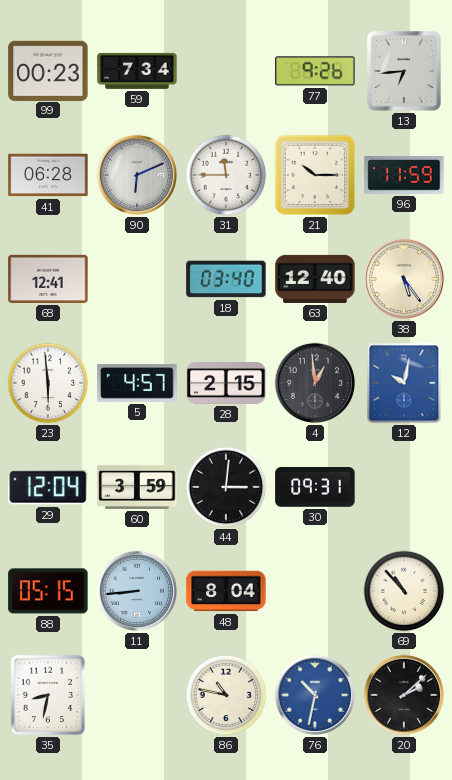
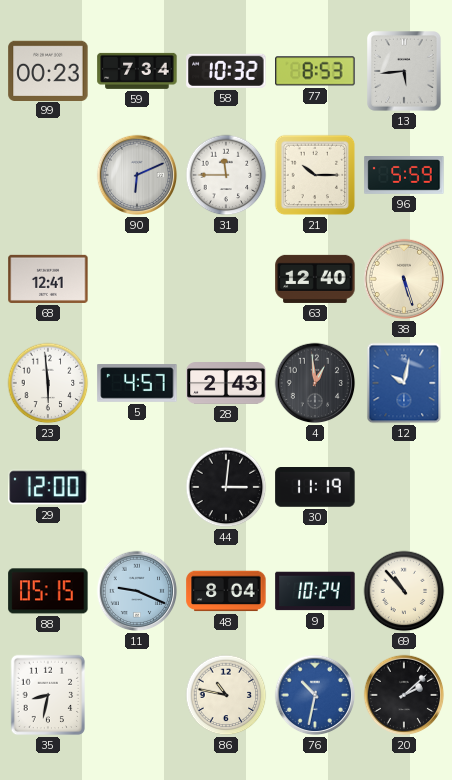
58: none -> 10:32 (226, 71)
77: 9:26 -> 8:53 (315, 71)
13: 6:44 -> 5:44 (405, 72)
41: 06:28 -> none (48, 175)
96: 11:59 -> 5:59 (404, 176)
18: 03:40 -> none (226, 279)
38: 5:24 -> 5:27 (404, 279)
28: 2:15 -> 2:43 (226, 384)
29: 12:04 -> 12:00 (48, 487)
60: 3:59 -> none (137, 487)
30: 09:31 -> 11:19 (315, 487)
11: 8:44 -> 9:19 (137, 591)
9: none -> 10:24 (315, 591)
